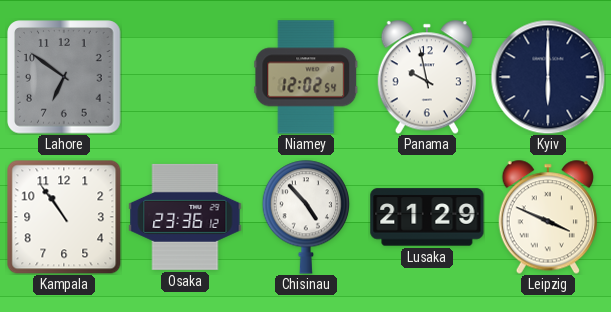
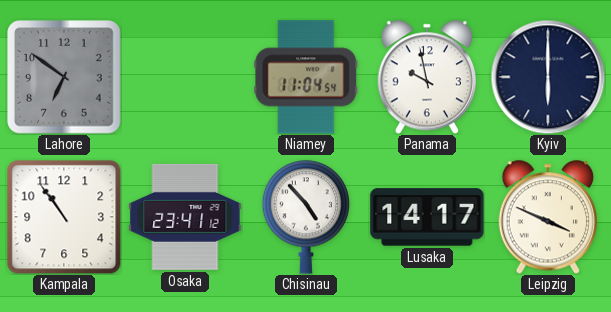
Niamey: 12:02 -> 11:04 (306, 77)
Osaka: 23:36 -> 23:41 (185, 217)
Lusaka: 21:29 -> 14:17 (427, 217)
